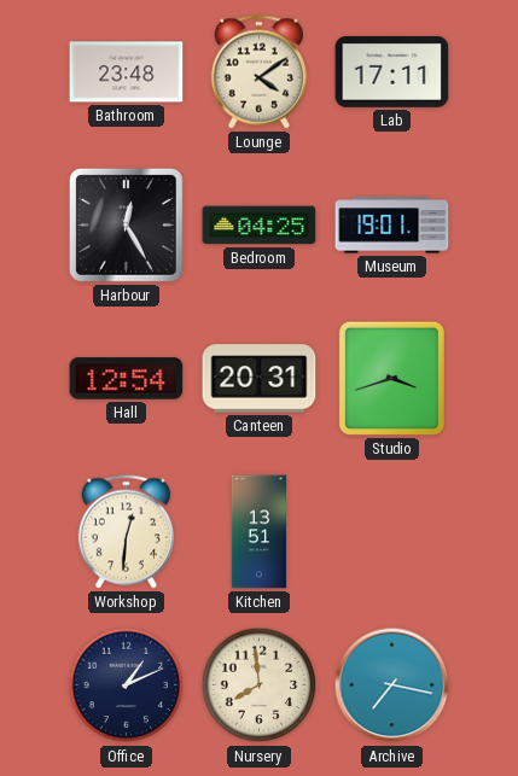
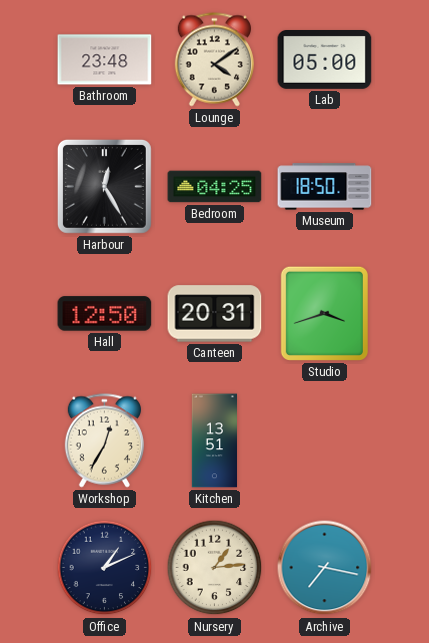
Lab: 17:11 -> 05:00 (325, 60)
Museum: 19:01 -> 18:50 (325, 187)
Hall: 12:54 -> 12:50 (105, 314)
Workshop: 12:31 -> 12:35 (104, 441)
Nursery: 7:59 -> 1:14 (215, 568)
